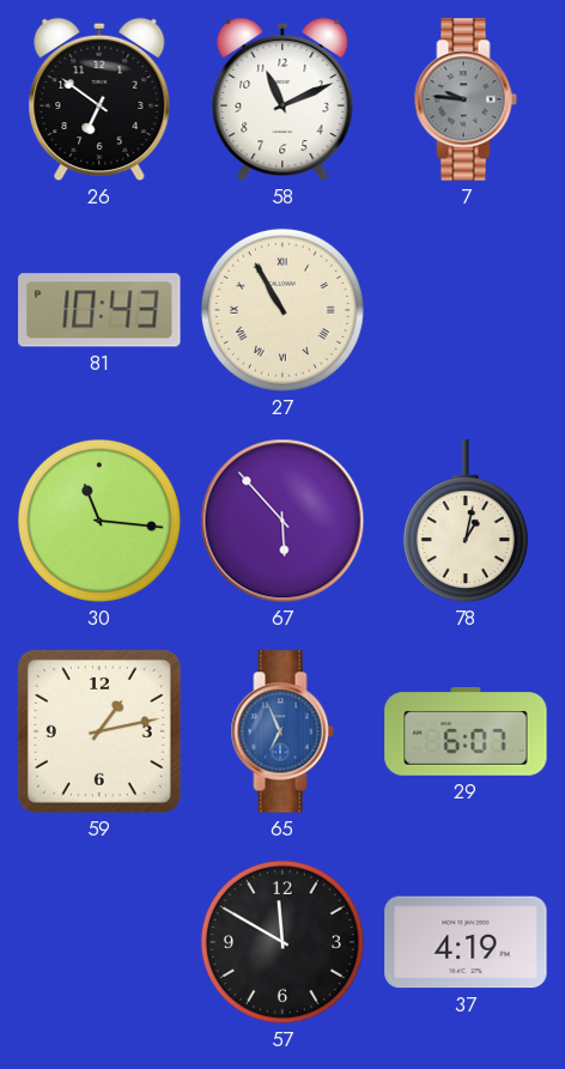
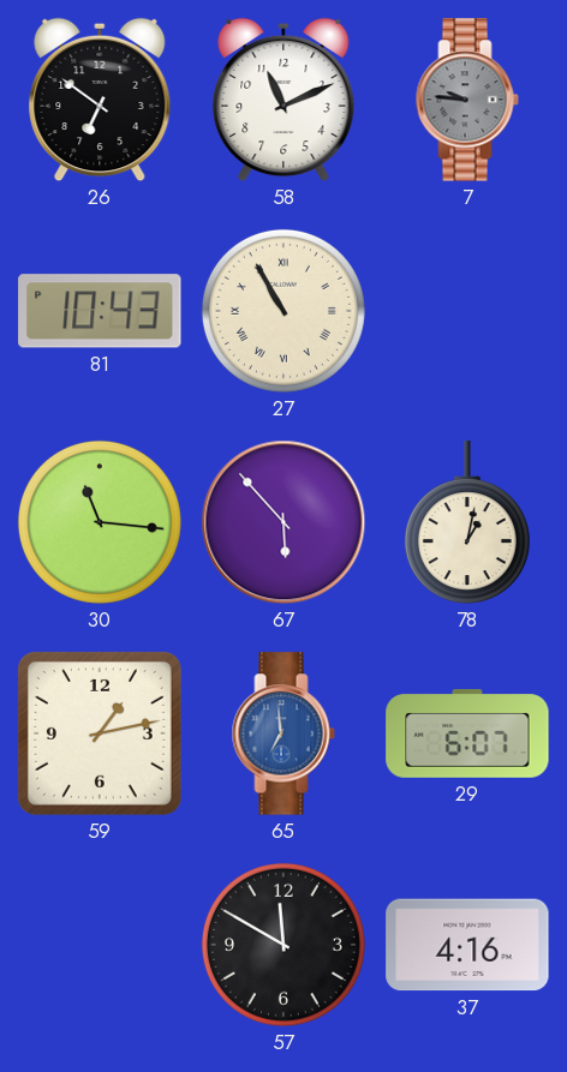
65: 6:56 -> 6:59 (283, 733)
37: 4:19 -> 4:16 (467, 945)
